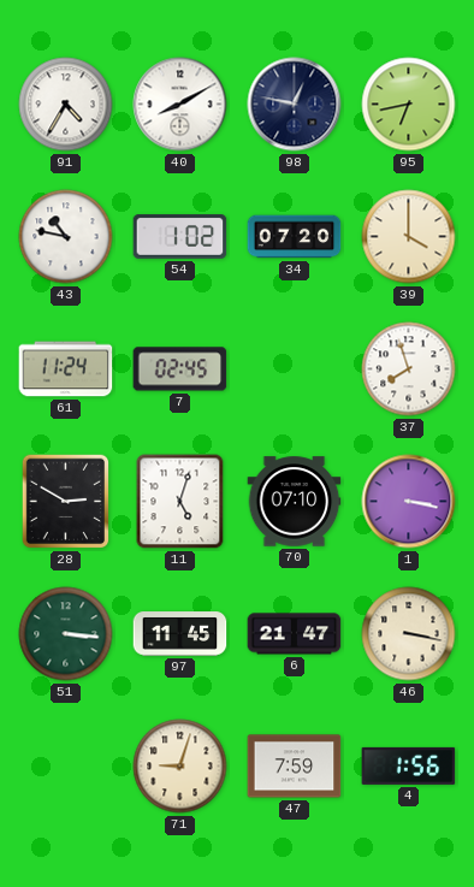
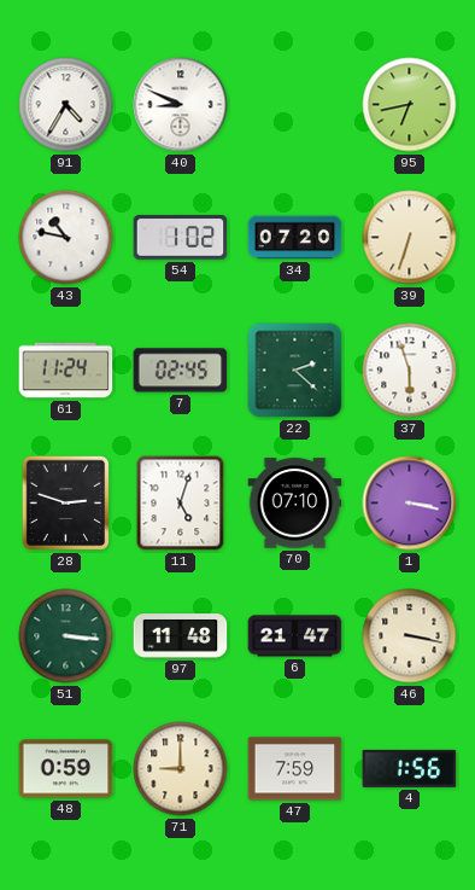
40: 8:10 -> 8:49 (181, 105)
98: 12:47 -> none (295, 105)
39: 4:00 -> 6:33 (410, 238)
22: none -> 2:22 (295, 371)
37: 7:57 -> 5:57 (410, 371)
28: 2:50 -> 2:48 (66, 504)
97: 11:45 -> 11:48 (181, 636)
48: none -> 0:59 (66, 769)
71: 9:03 -> 9:00 (181, 769)
